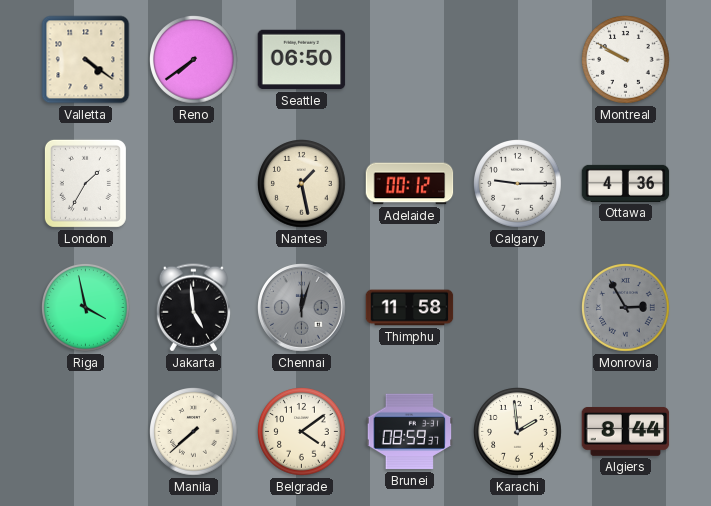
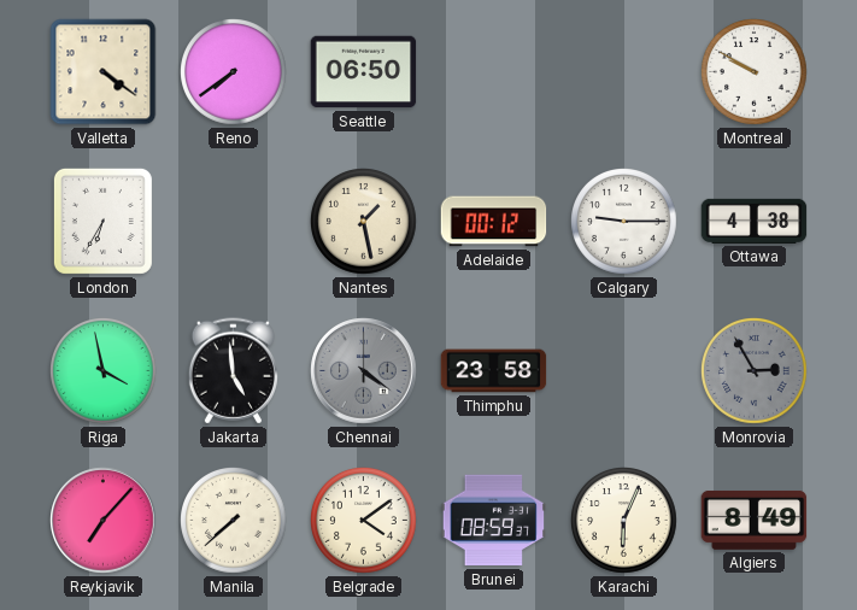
London: 1:35 -> 6:35 (102, 221)
Ottawa: 4:36 -> 4:38 (755, 221)
Chennai: 12:03 -> 4:21 (364, 371)
Thimphu: 11:58 -> 23:58 (494, 371)
Reykjavik: none -> 7:07 (104, 521)
Karachi: 1:59 -> 6:04 (624, 521)
Algiers: 8:44 -> 8:49 (755, 520)
